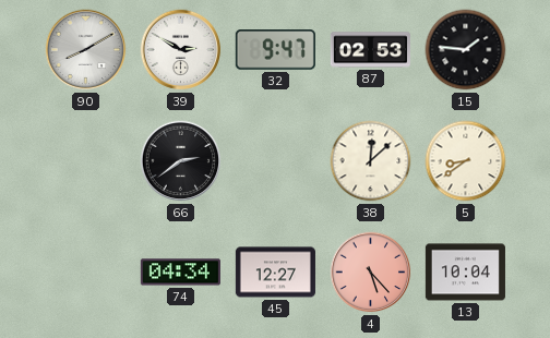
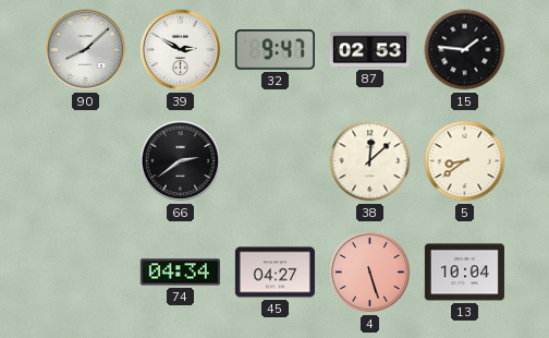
90: 8:10 -> 8:08 (86, 50)
45: 12:27 -> 04:27 (274, 273)
4: 5:23 -> 5:27 (370, 273)
